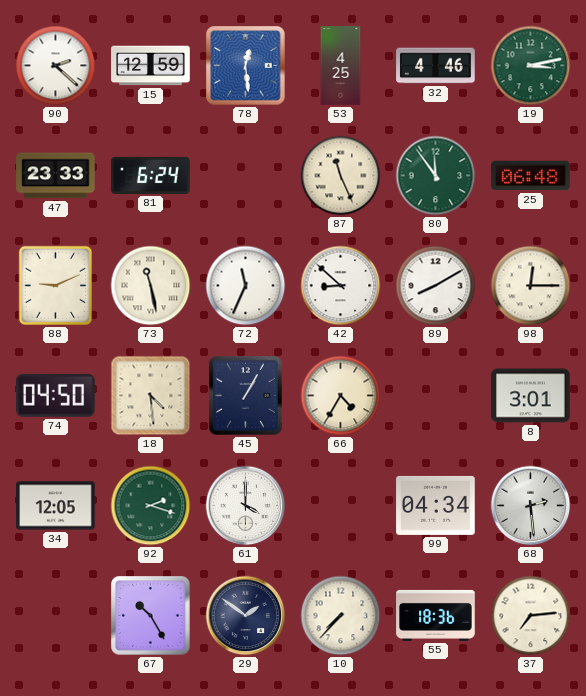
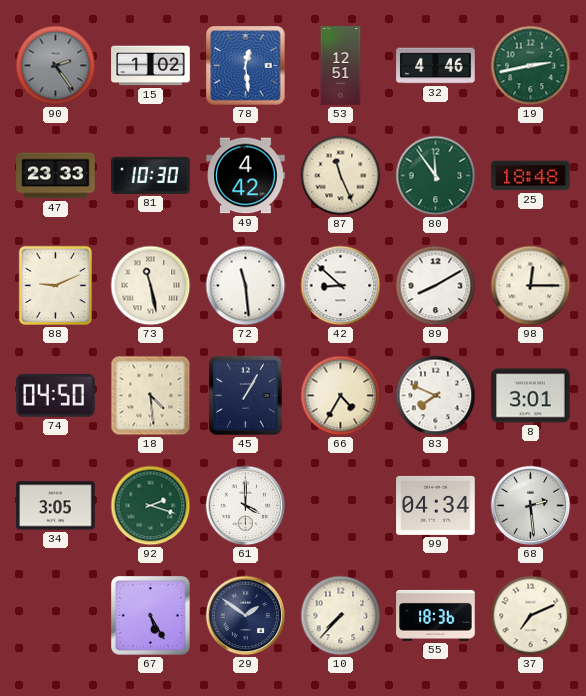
90: 2:22 -> 2:24 (56, 66)
90 dial: white -> grey (56, 66)
15: 12:59 -> 1:02 (151, 66)
53: 4:25 -> 12:51 (341, 66)
19: 3:13 -> 2:43 (531, 66)
81: 6:24 -> 10:30 (151, 175)
49: none -> 4:42 (246, 176)
25: 06:48 -> 18:48 (531, 176)
72: 11:34 -> 11:29 (246, 286)
83: none -> 7:49 (436, 396)
34: 12:05 -> 3:05 (56, 506)
67: 10:25 -> 5:25 (151, 616)
37: 7:14 -> 7:11 (531, 616)
